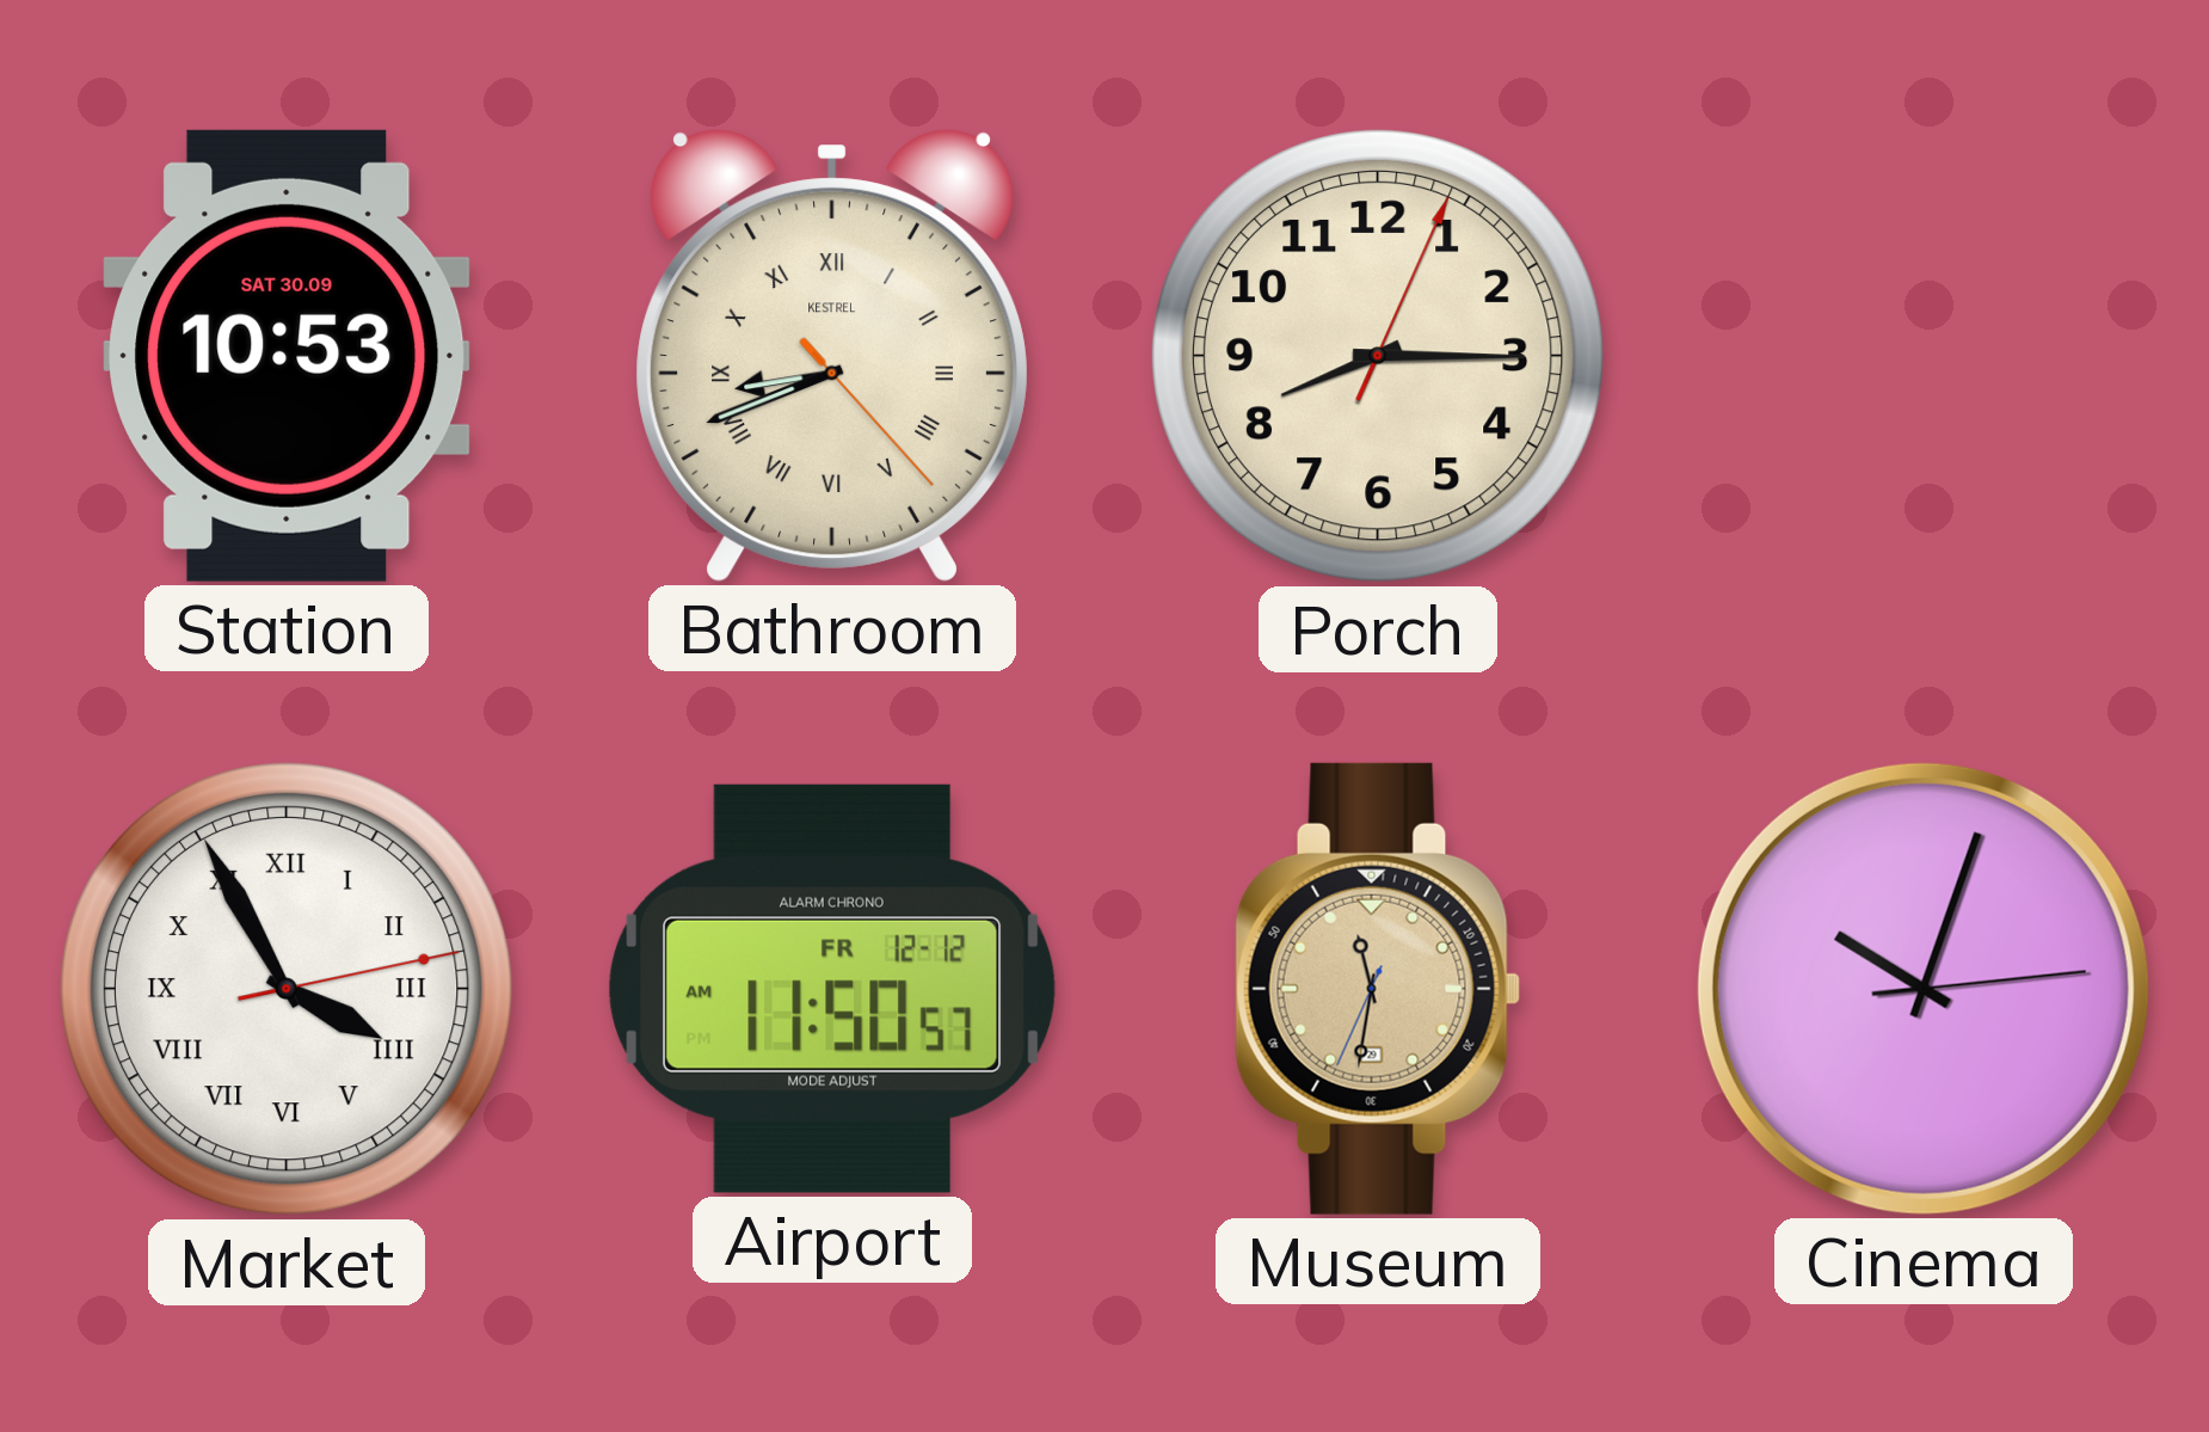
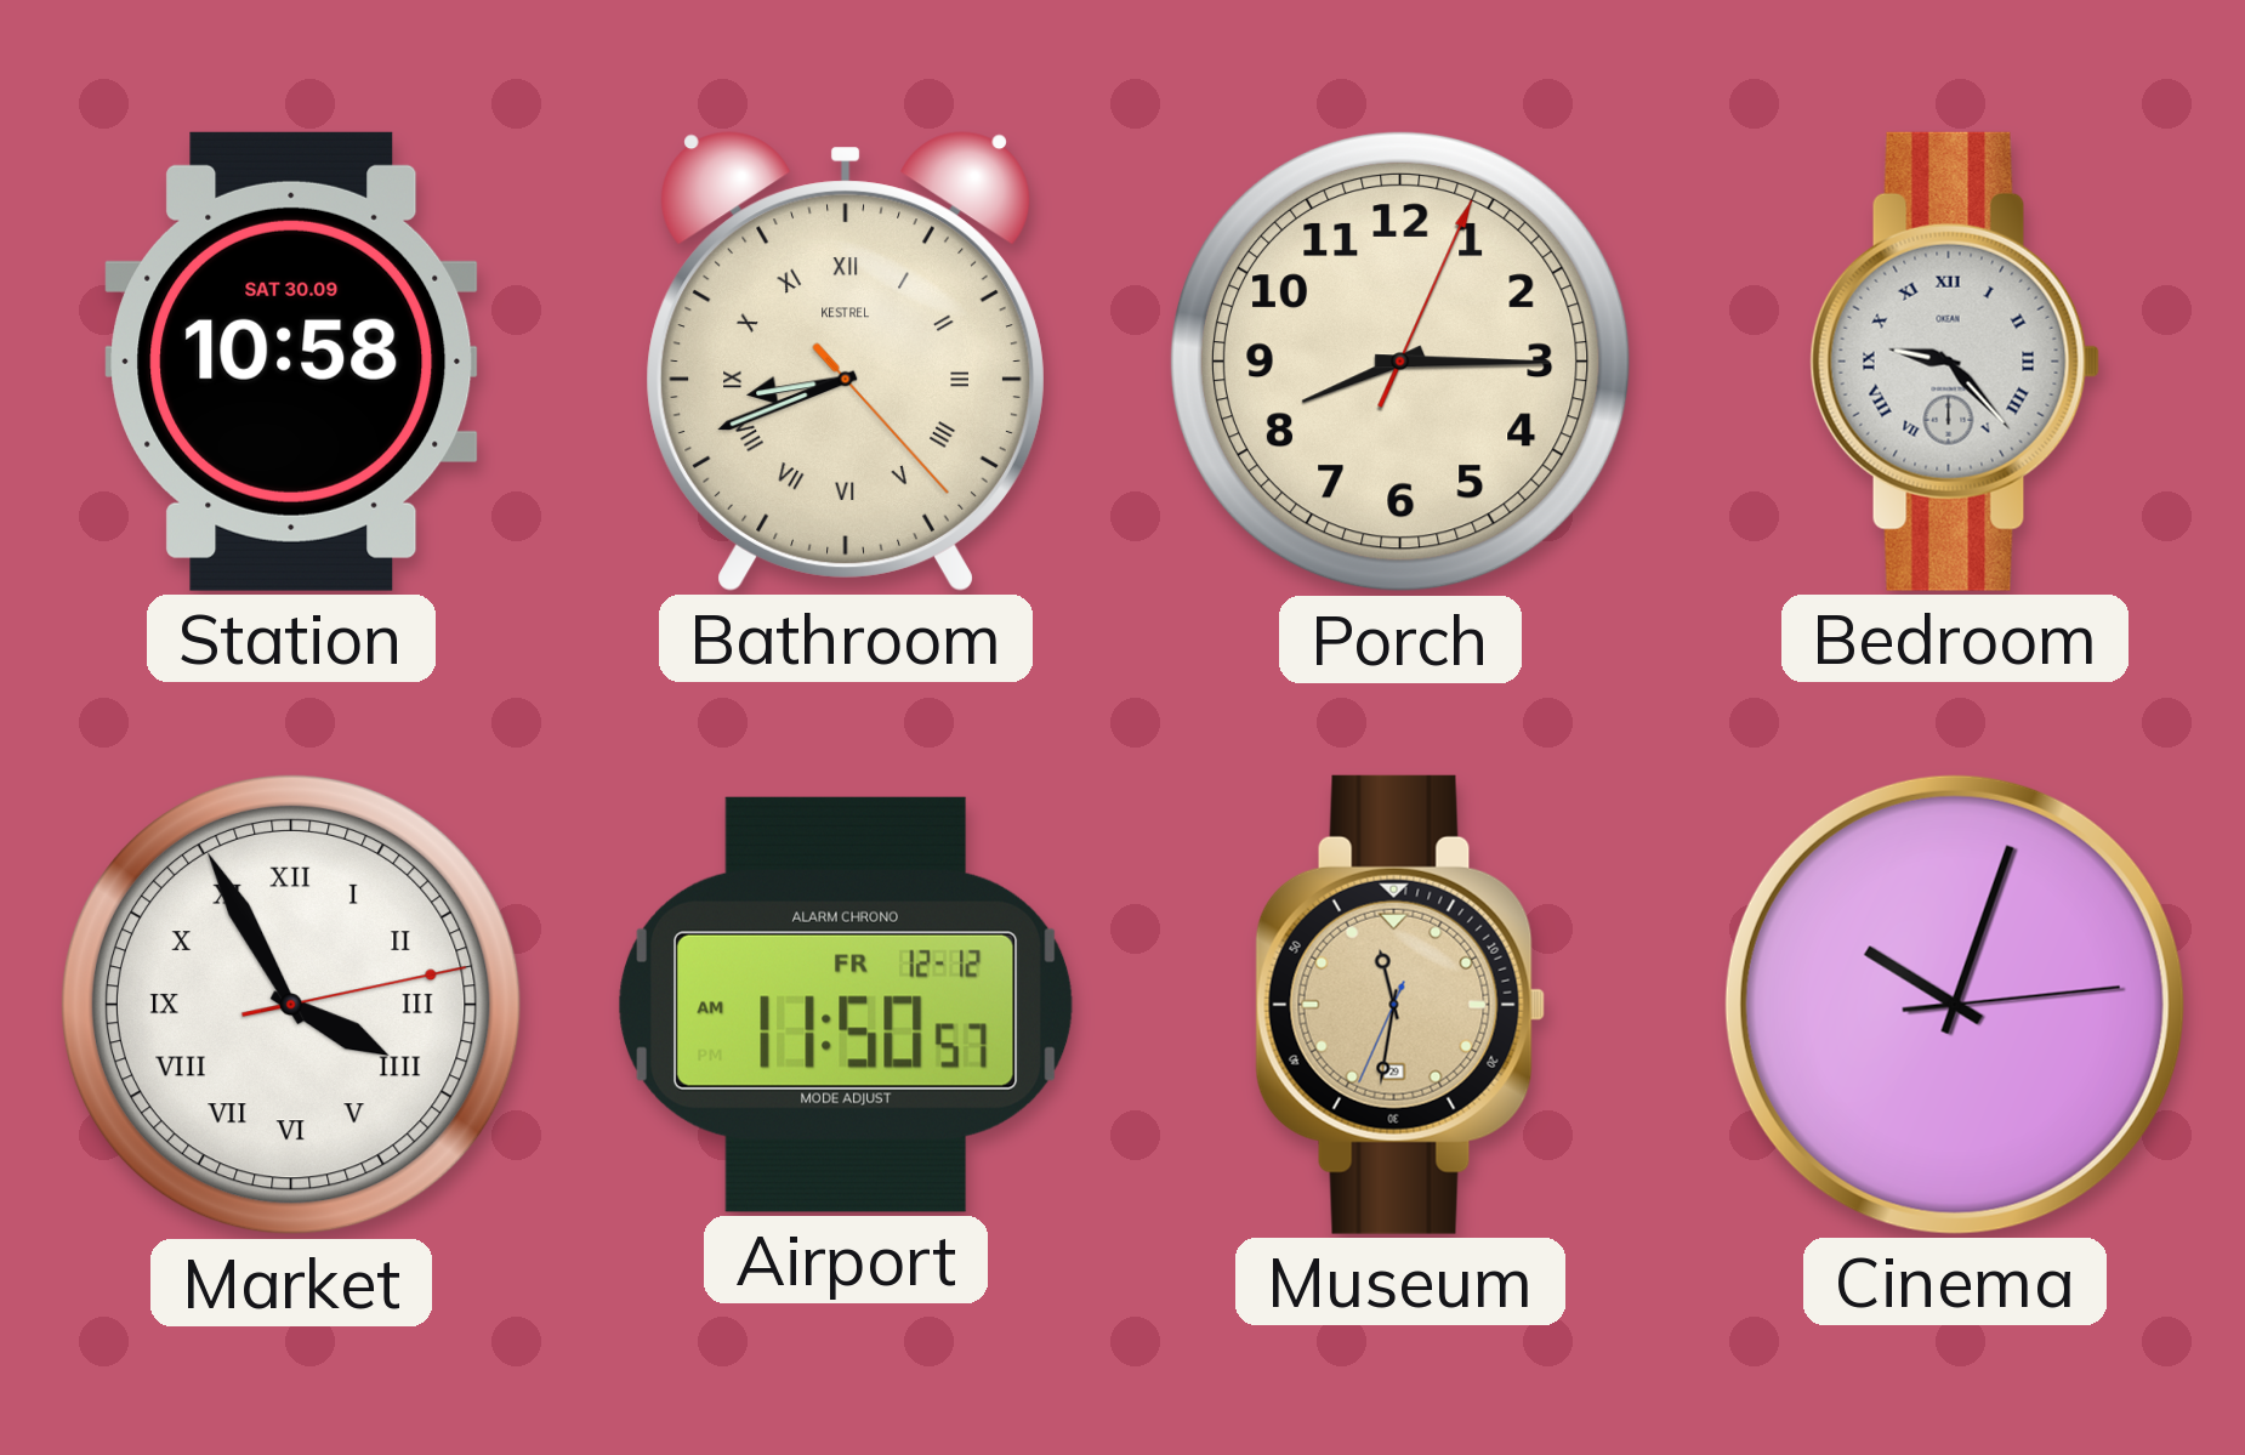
Station: 10:53 -> 10:58 (291, 362)
Bedroom: none -> 9:23 (1955, 362)
